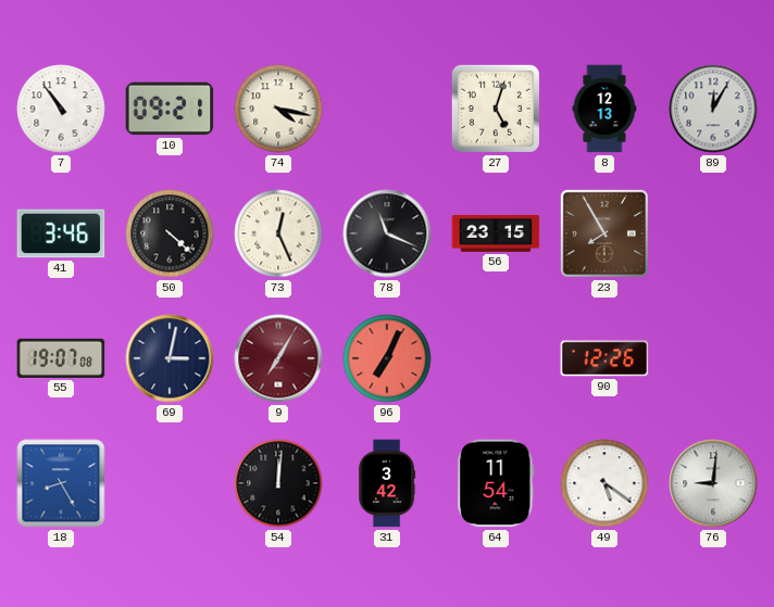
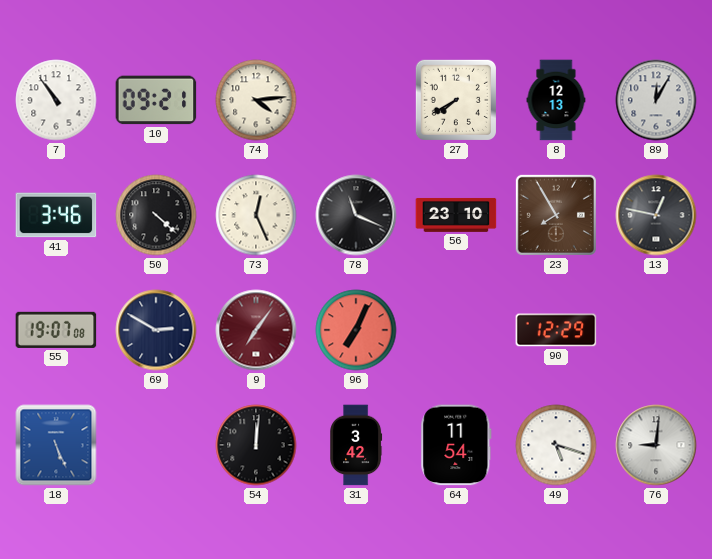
74: 4:17 -> 4:14 (256, 100)
27: 5:03 -> 7:40 (456, 100)
56: 23:15 -> 23:10 (456, 215)
13: none -> 12:47 (656, 215)
69: 3:02 -> 2:50 (156, 330)
9: 7:05 -> 7:06 (256, 330)
90: 12:26 -> 12:29 (556, 330)
18: 8:25 -> 5:26 (56, 445)
49: 5:21 -> 5:18 (556, 445)
